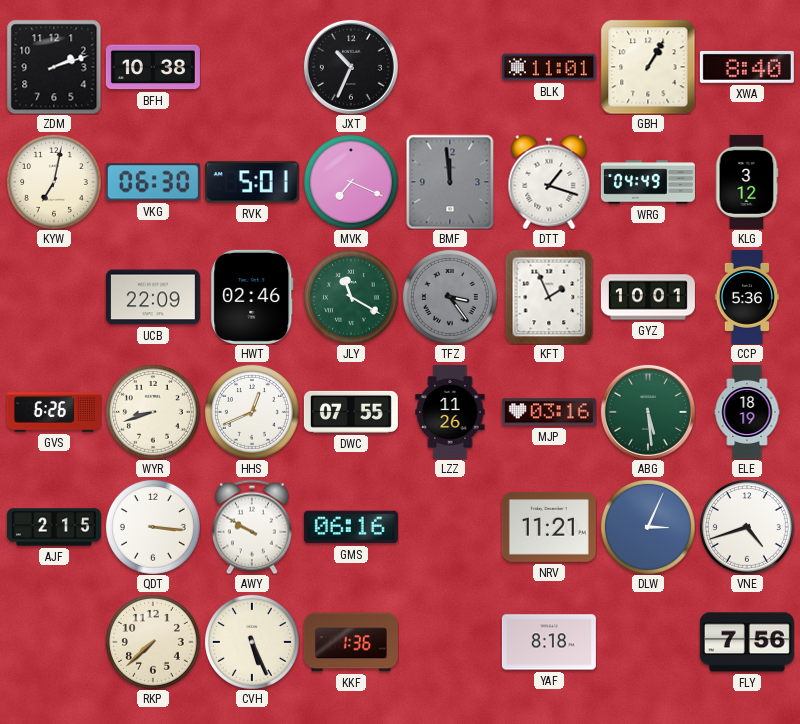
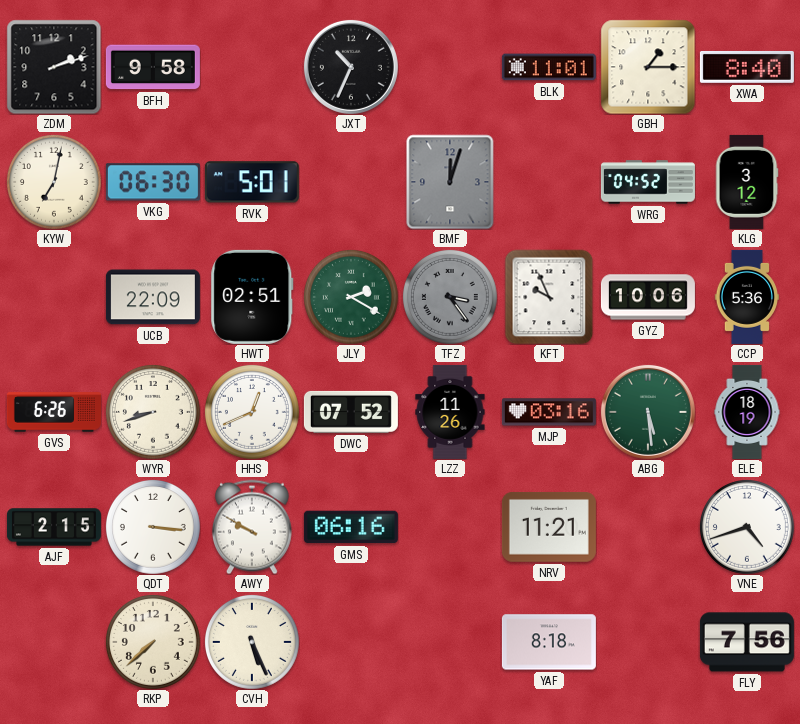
BFH: 10:38 -> 9:58 (153, 67)
GBH: 1:05 -> 1:15 (648, 67)
MVK: 7:19 -> none (351, 182)
BMF: 11:59 -> 12:03 (450, 182)
DTT: 1:18 -> none (549, 182)
WRG: 04:49 -> 04:52 (648, 182)
HWT: 02:46 -> 02:51 (252, 297)
JLY: 11:20 -> 2:20 (351, 297)
KFT: 1:56 -> 9:56 (549, 297)
GYZ: 10:01 -> 10:06 (648, 297)
DWC: 07:55 -> 07:52 (351, 412)
DLW: 3:04 -> none (648, 527)
KKF: 1:36 -> none (351, 642)
